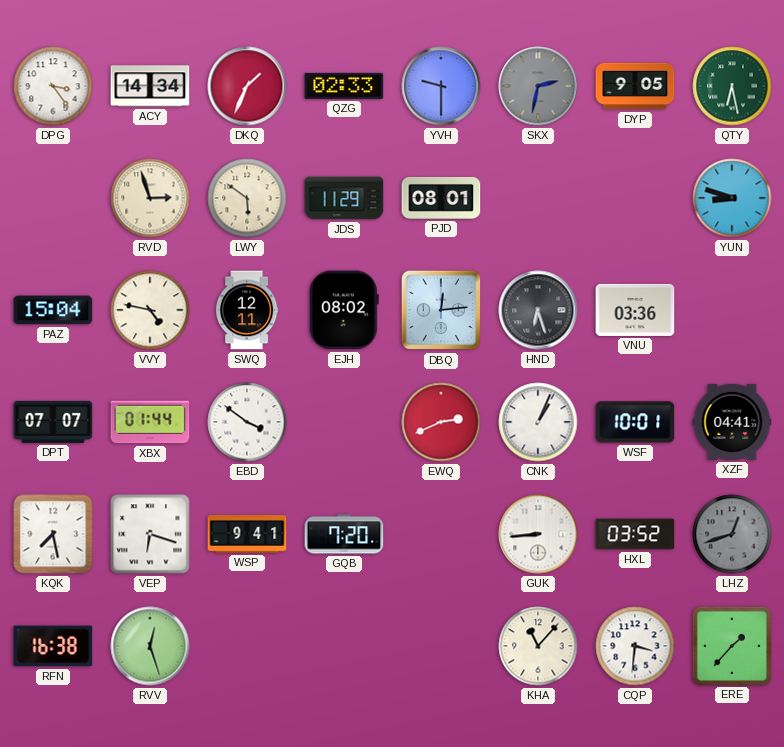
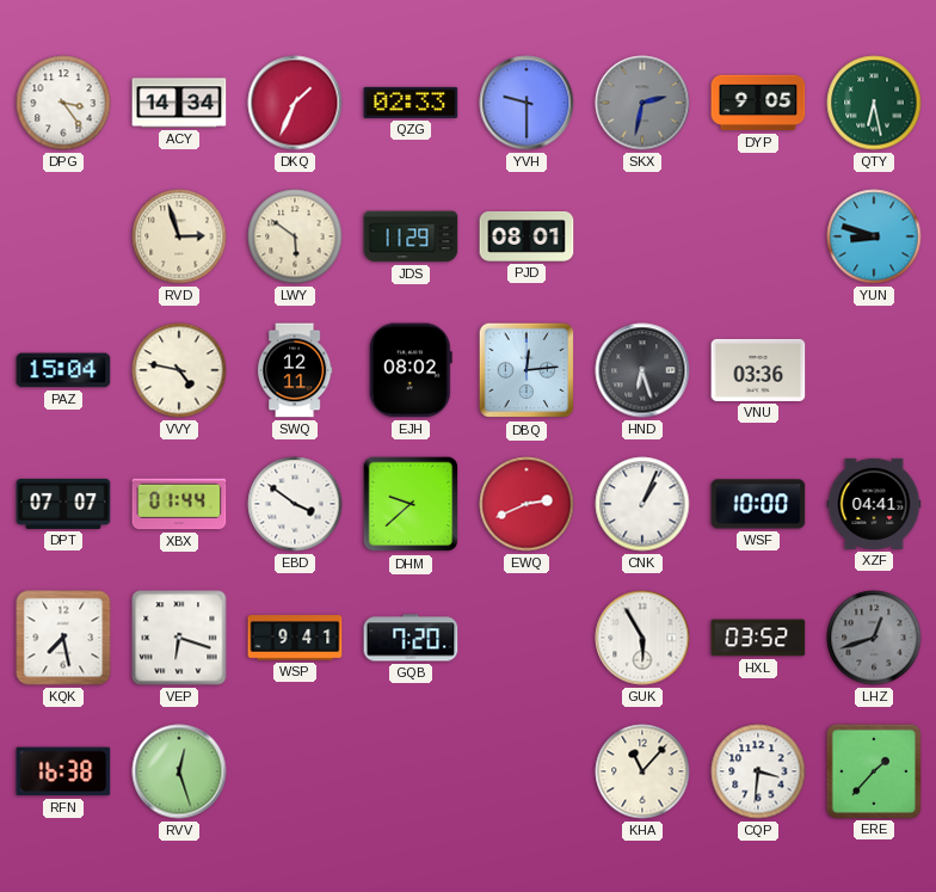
DHM: none -> 9:38 (411, 504)
WSF: 10:01 -> 10:00 (758, 504)
GUK: 8:44 -> 5:55 (642, 638)
